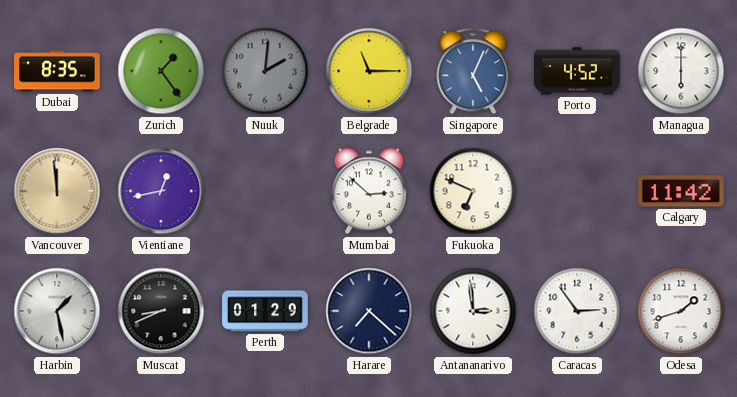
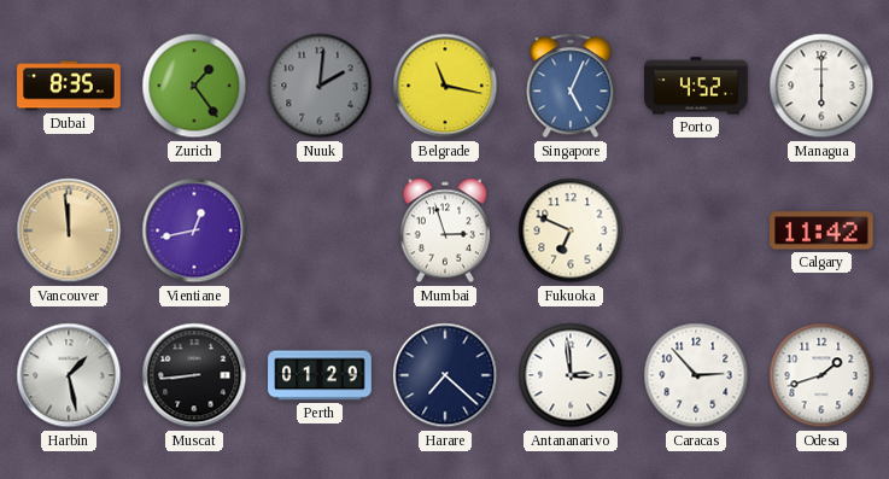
Belgrade: 11:15 -> 11:17 (445, 86)
Mumbai: 2:52 -> 2:57 (445, 230)
Muscat: 8:41 -> 8:44 (194, 375)
Caracas: 2:54 -> 2:53 (696, 375)
